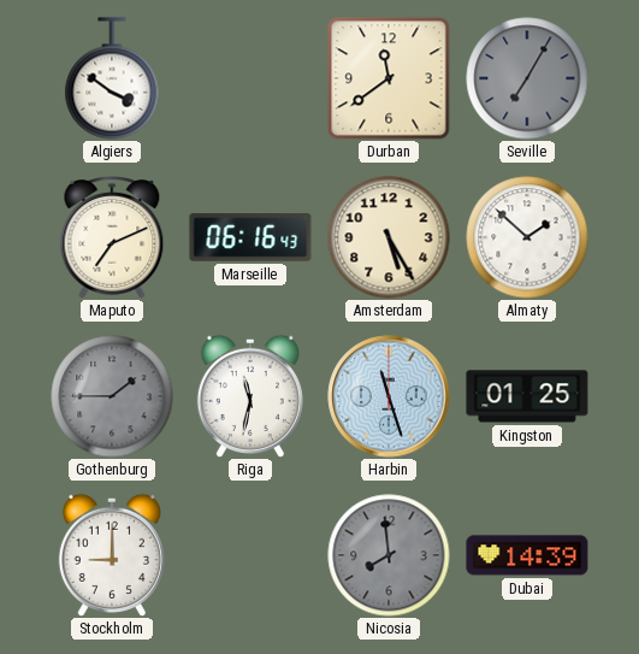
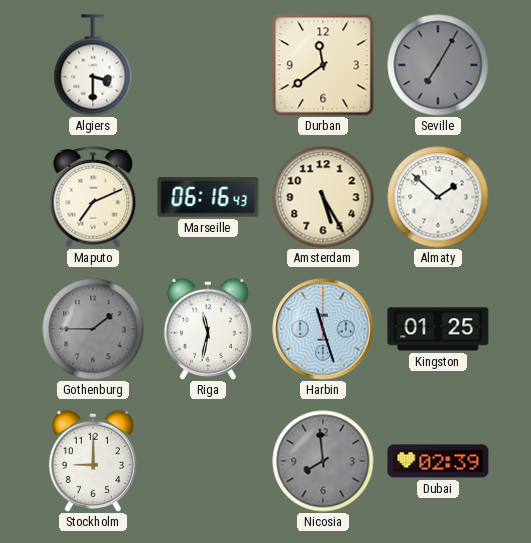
Algiers: 3:51 -> 3:30 (93, 65)
Dubai: 14:39 -> 02:39 (438, 461)
